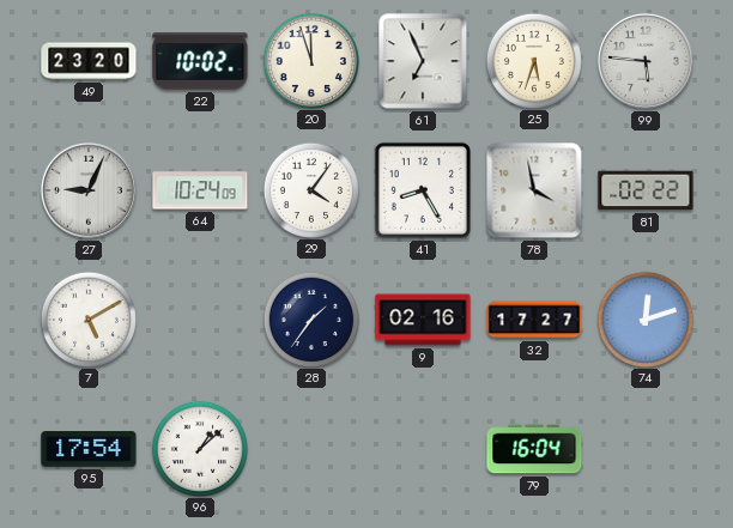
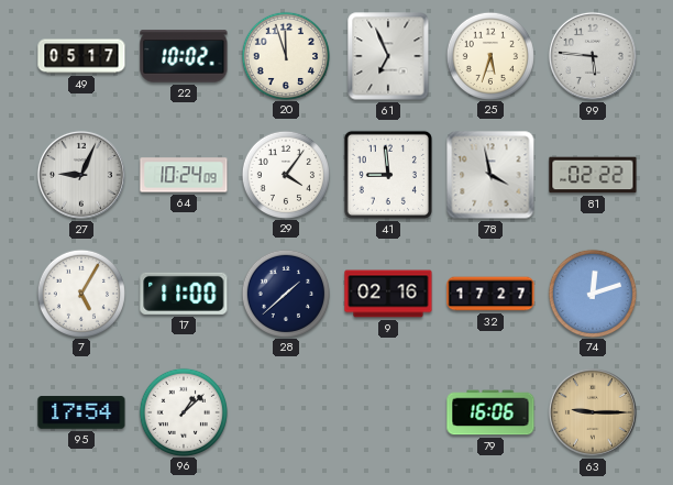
49: 23:20 -> 05:17 (81, 56)
41: 8:25 -> 8:59 (388, 175)
7: 5:10 -> 5:05 (80, 293)
17: none -> 11:00 (184, 294)
28: 1:36 -> 1:38 (285, 293)
79: 16:04 -> 16:06 (490, 412)
63: none -> 9:15 (593, 412)
